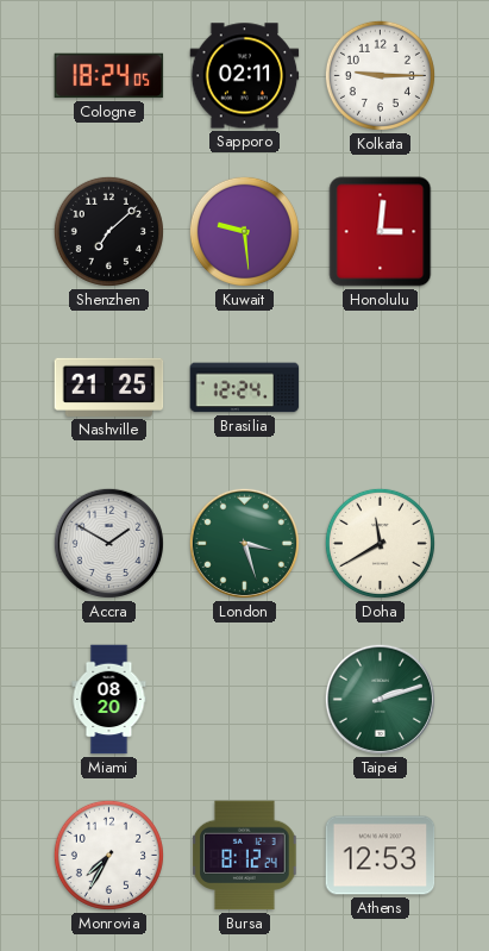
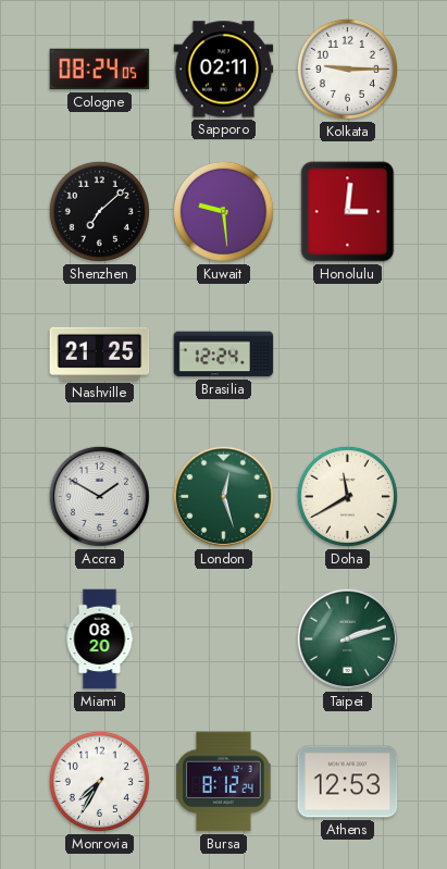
Cologne: 18:24 -> 08:24 (100, 70)
London: 3:27 -> 12:27 (223, 496)
